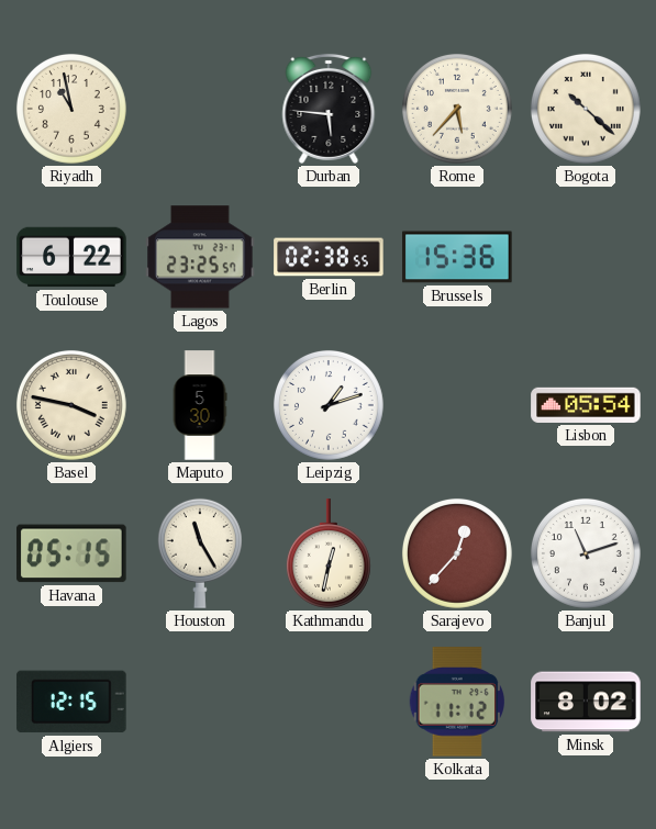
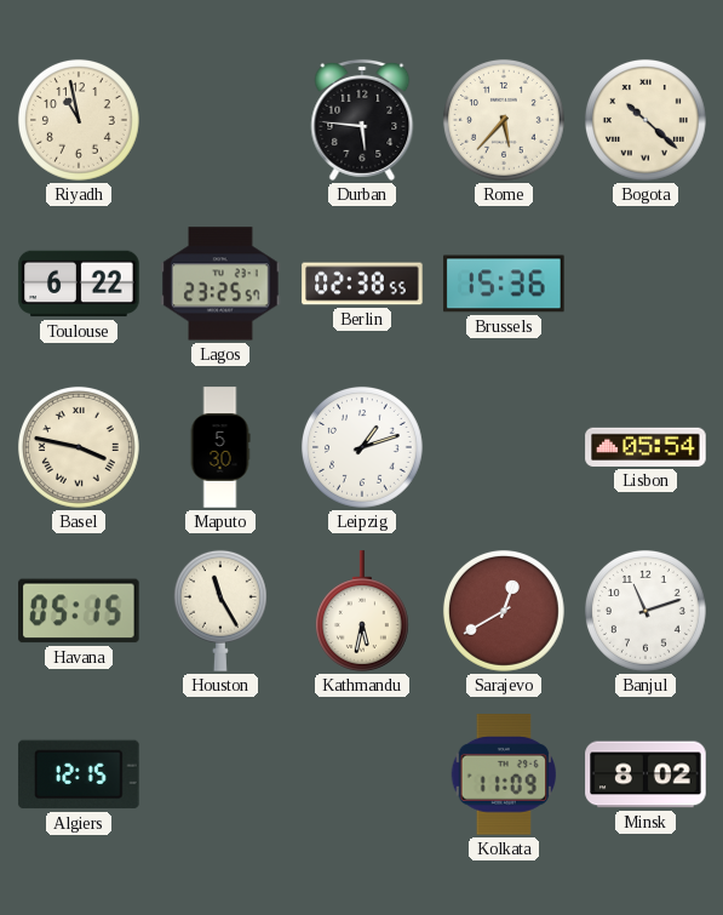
Kathmandu: 12:32 -> 5:32 (362, 611)
Sarajevo: 12:37 -> 12:40 (504, 611)
Kolkata: 11:12 -> 11:09 (503, 774)
